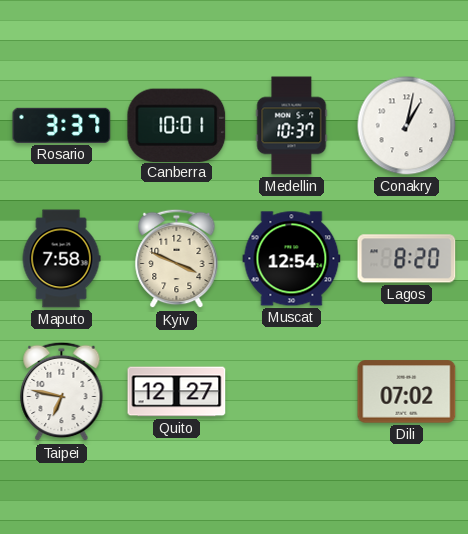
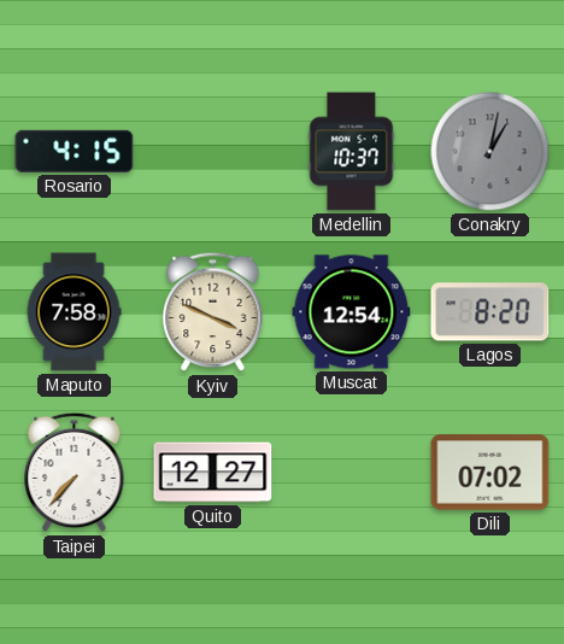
Rosario: 3:37 -> 4:15 (75, 151)
Canberra: 10:01 -> none (177, 125)
Conakry dial: white -> grey (490, 152)
Taipei: 6:47 -> 7:37 (75, 473)
